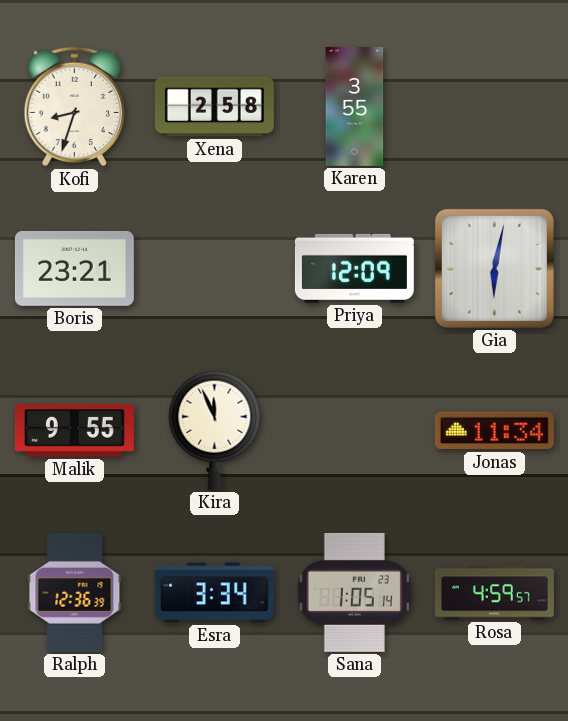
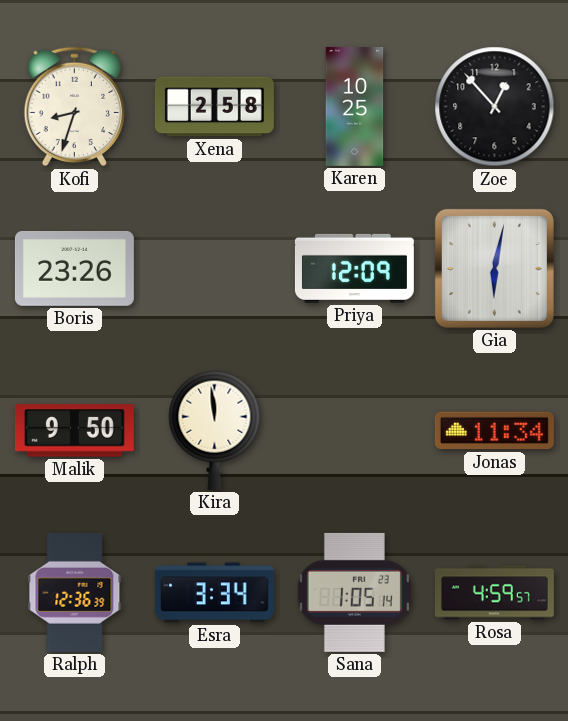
Karen: 3:55 -> 10:25 (355, 106)
Zoe: none -> 12:53 (495, 107)
Boris: 23:21 -> 23:26 (74, 268)
Malik: 9:55 -> 9:50 (74, 431)
Kira: 11:56 -> 11:59 (215, 430)
